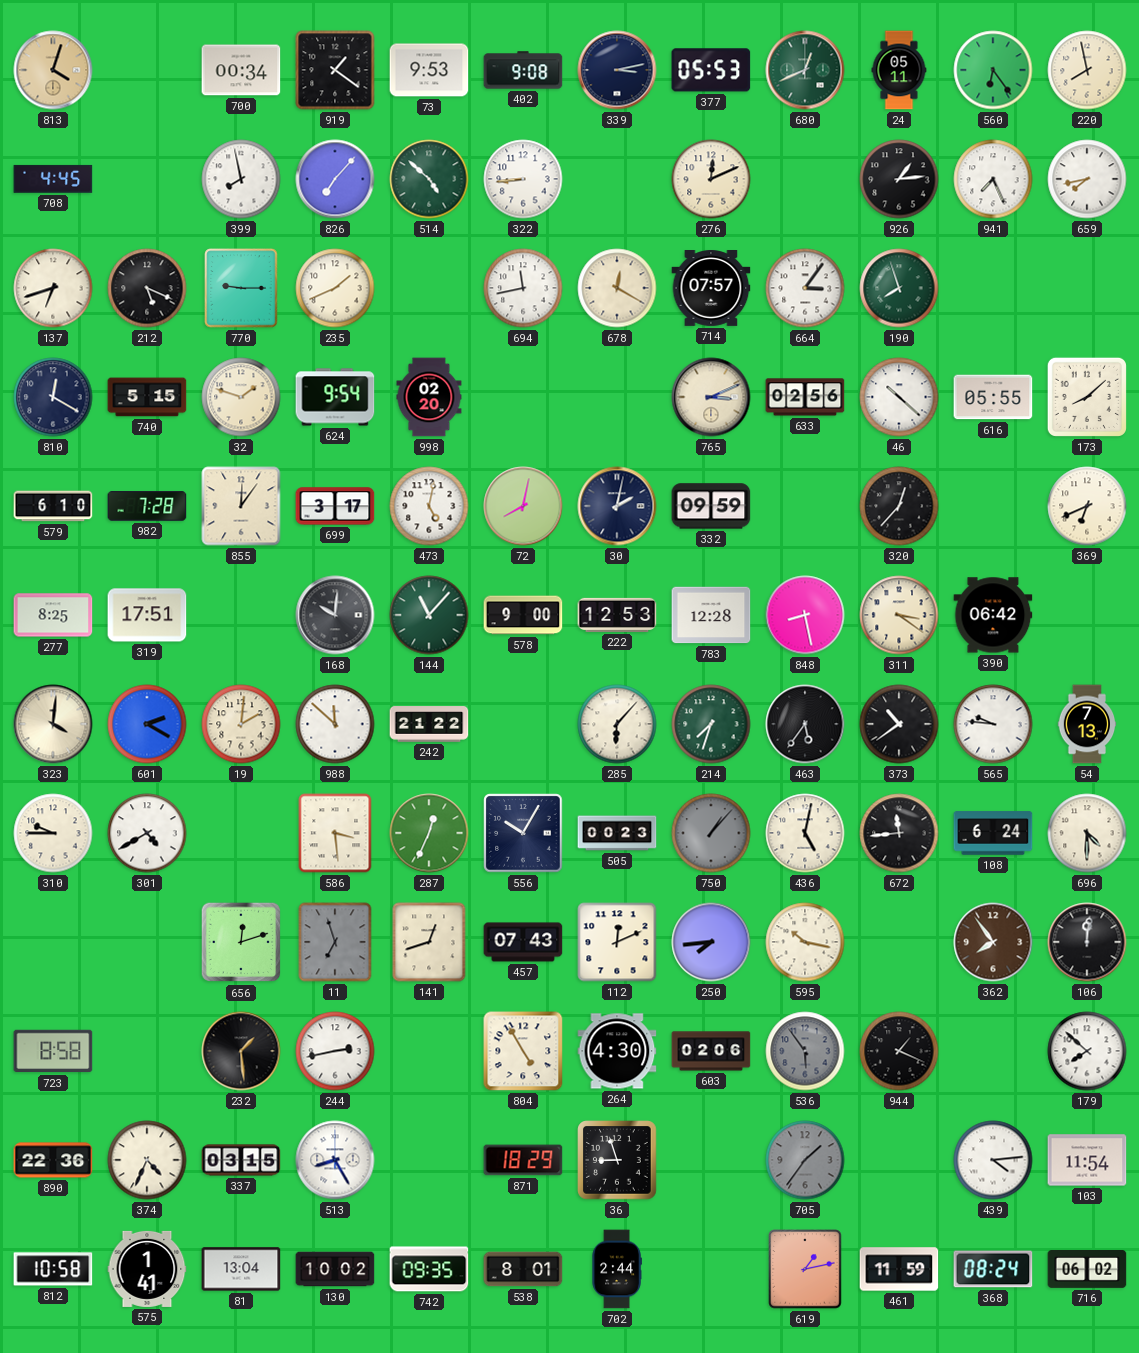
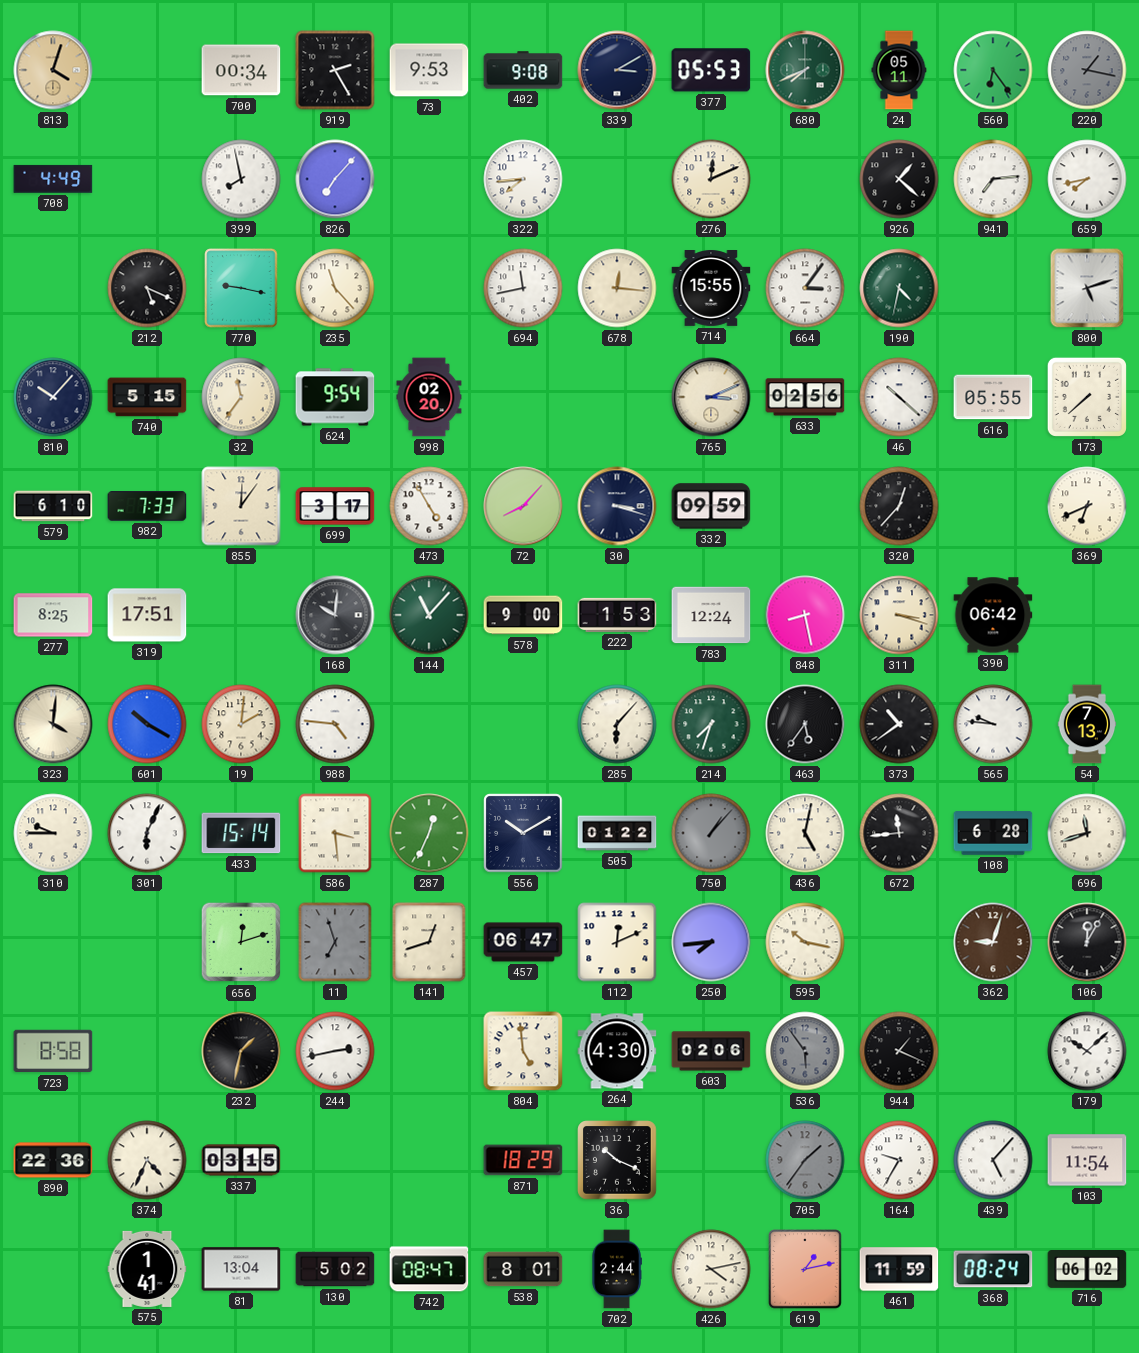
919: 1:21 -> 2:25 (335, 70)
339: 3:13 -> 3:10 (617, 70)
680: 12:41 -> 7:41 (805, 70)
220: 7:58 -> 1:17 (1087, 70)
220 dial: cream -> grey (1087, 70)
708: 4:45 -> 4:49 (53, 179)
514: 4:52 -> none (429, 179)
322: 8:44 -> 7:44 (523, 179)
926: 1:14 -> 1:22 (899, 179)
941: 7:26 -> 7:14 (993, 179)
137: 6:42 -> none (53, 288)
770: 9:15 -> 9:17 (241, 288)
235: 1:41 -> 11:23 (335, 288)
678: 12:20 -> 12:16 (617, 288)
714: 07:57 -> 15:55 (711, 289)
190: 7:57 -> 4:32 (899, 288)
800: none -> 5:12 (1087, 288)
810: 12:20 -> 10:07 (53, 397)
32: 1:48 -> 11:36 (241, 397)
173: 8:08 -> 7:38 (1087, 397)
982: 7:28 -> 7:33 (147, 506)
473: 5:02 -> 4:55 (429, 506)
72: 8:02 -> 8:07 (523, 506)
30: 2:02 -> 3:18 (617, 506)
222: 12:53 -> 1:53 (617, 615)
783: 12:28 -> 12:24 (711, 615)
311: 3:21 -> 3:18 (899, 615)
601: 2:20 -> 10:20 (147, 724)
988: 11:52 -> 4:46 (335, 724)
242: 21:22 -> none (429, 724)
301: 4:40 -> 6:04 (147, 833)
433: none -> 15:14 (241, 833)
556: 10:05 -> 10:10 (523, 833)
505: 00:23 -> 01:22 (617, 833)
108: 6:24 -> 6:28 (993, 833)
696: 4:30 -> 11:42 (1087, 833)
457: 07:43 -> 06:47 (523, 942)
362: 7:54 -> 9:03 (993, 942)
106: 12:01 -> 12:05 (1087, 942)
232: 1:29 -> 1:32 (241, 1051)
804: 4:55 -> 4:59 (523, 1051)
179: 7:52 -> 10:08 (1087, 1051)
513: 8:25 -> none (335, 1160)
36: 8:57 -> 10:19 (617, 1160)
164: none -> 9:35 (899, 1160)
439: 4:14 -> 5:07 (993, 1160)
812: 10:58 -> none (53, 1269)
130: 10:02 -> 5:02 (335, 1269)
742: 09:35 -> 08:47 (429, 1269)
426: none -> 4:13 (711, 1269)
